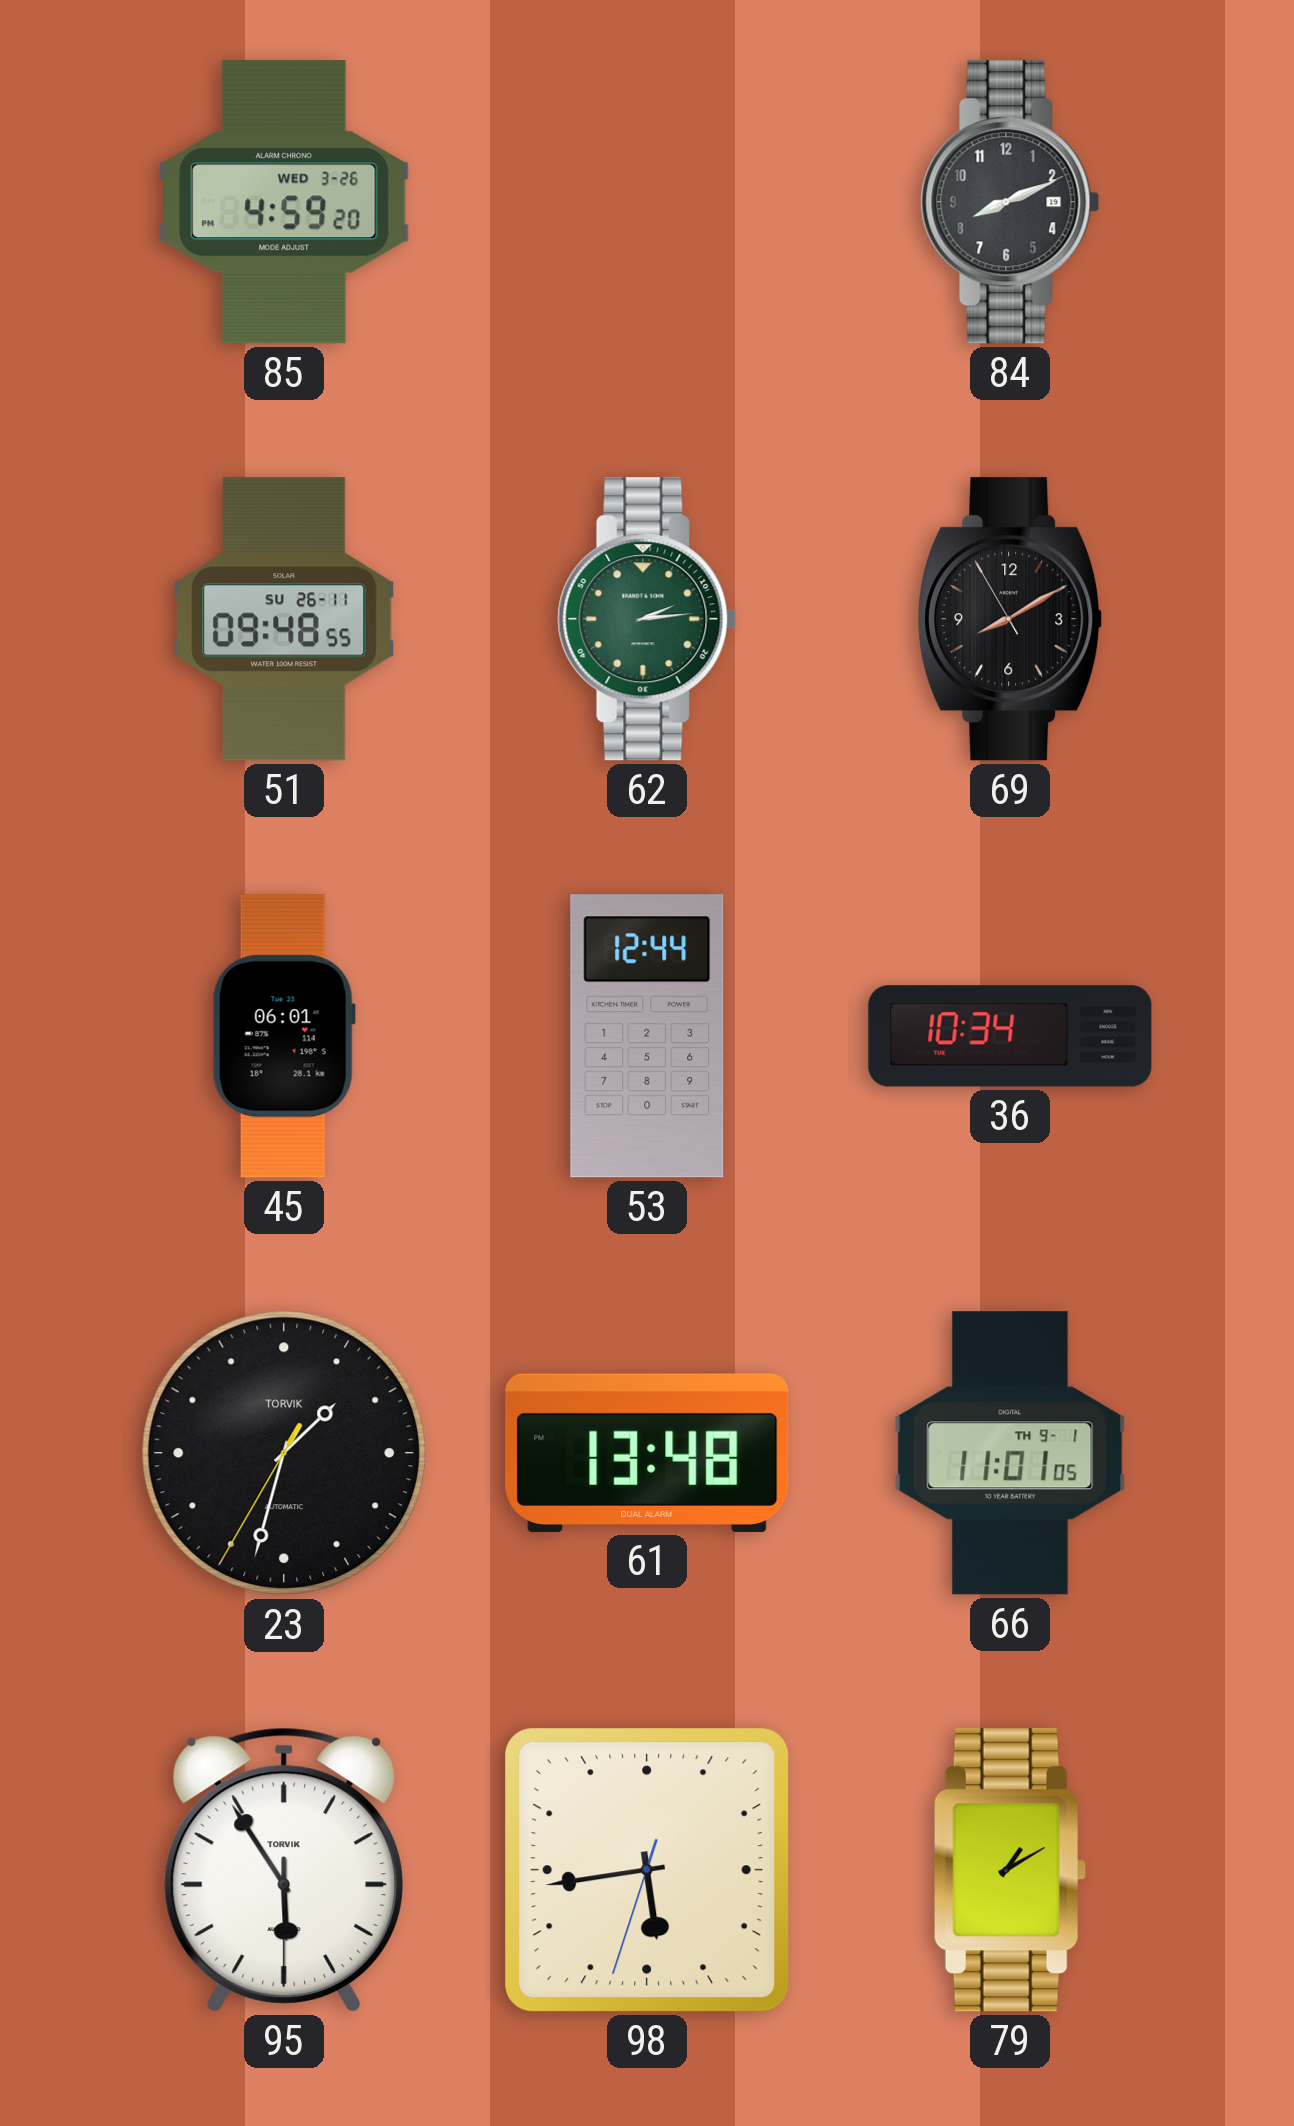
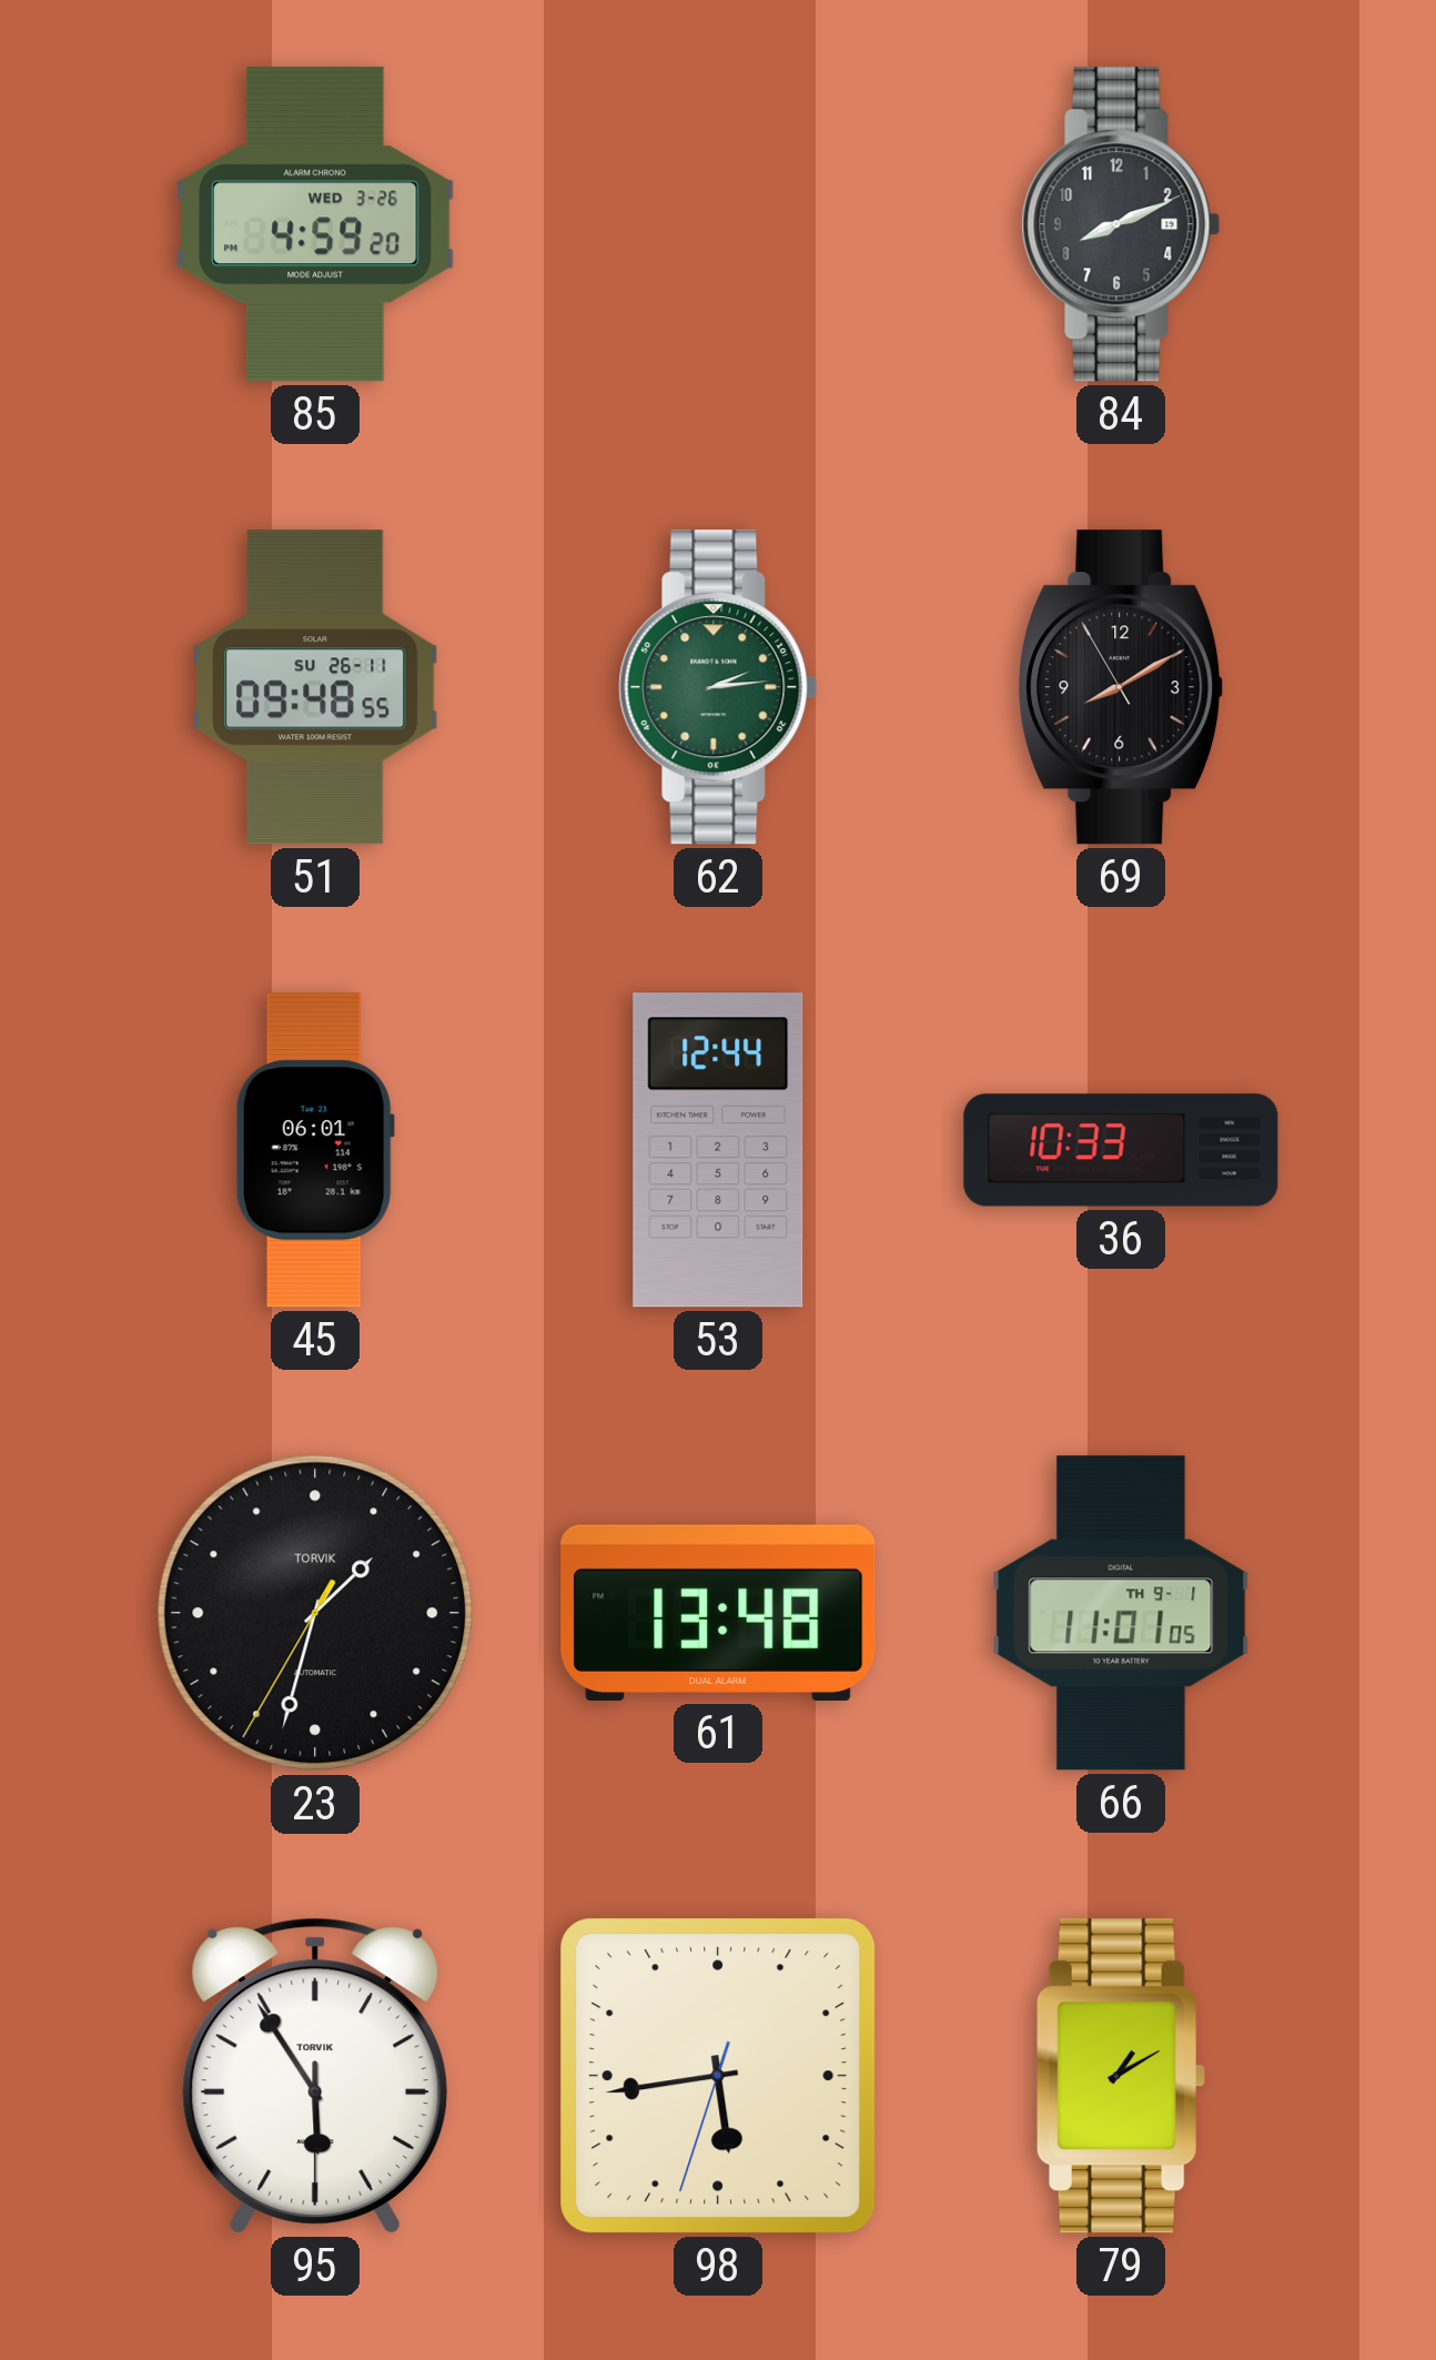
36: 10:34 -> 10:33 (1121, 1150)
